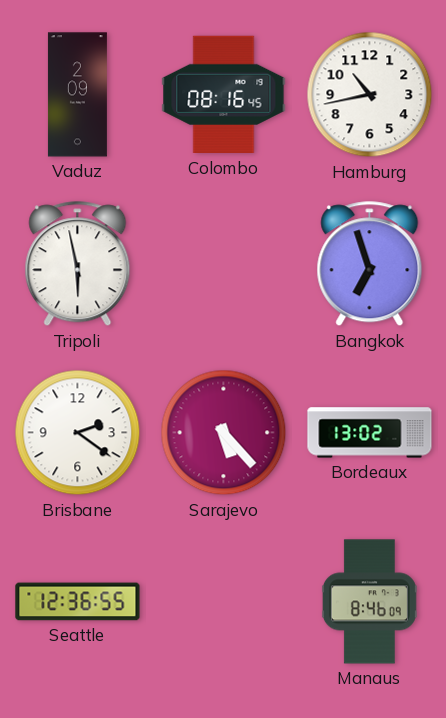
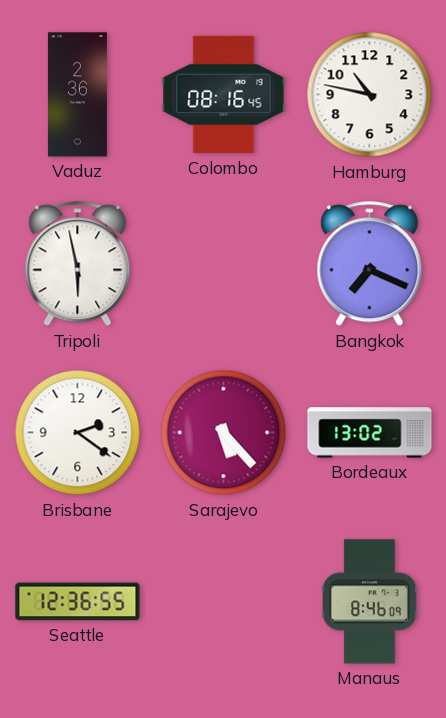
Vaduz: 2:09 -> 2:36 (77, 95)
Hamburg: 10:43 -> 10:47 (370, 95)
Bangkok: 6:57 -> 7:19 (370, 264)
